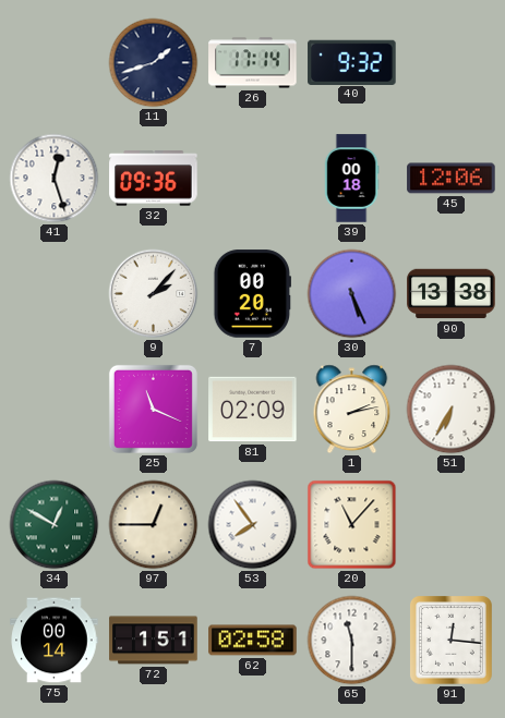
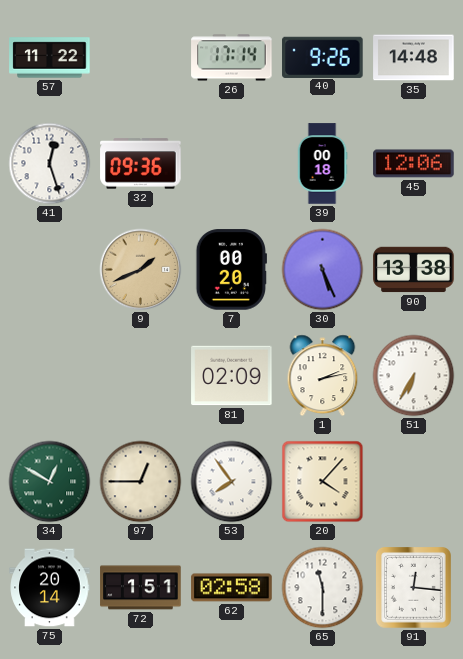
57: none -> 11:22 (50, 58)
11: 1:42 -> none (154, 63)
40: 9:32 -> 9:26 (323, 57)
35: none -> 14:48 (414, 58)
9: 2:07 -> 1:41 (141, 270)
9 dial: white -> champagne (141, 270)
25: 11:19 -> none (153, 409)
20: 11:07 -> 4:07 (323, 482)
75: 00:14 -> 20:14 (50, 588)
